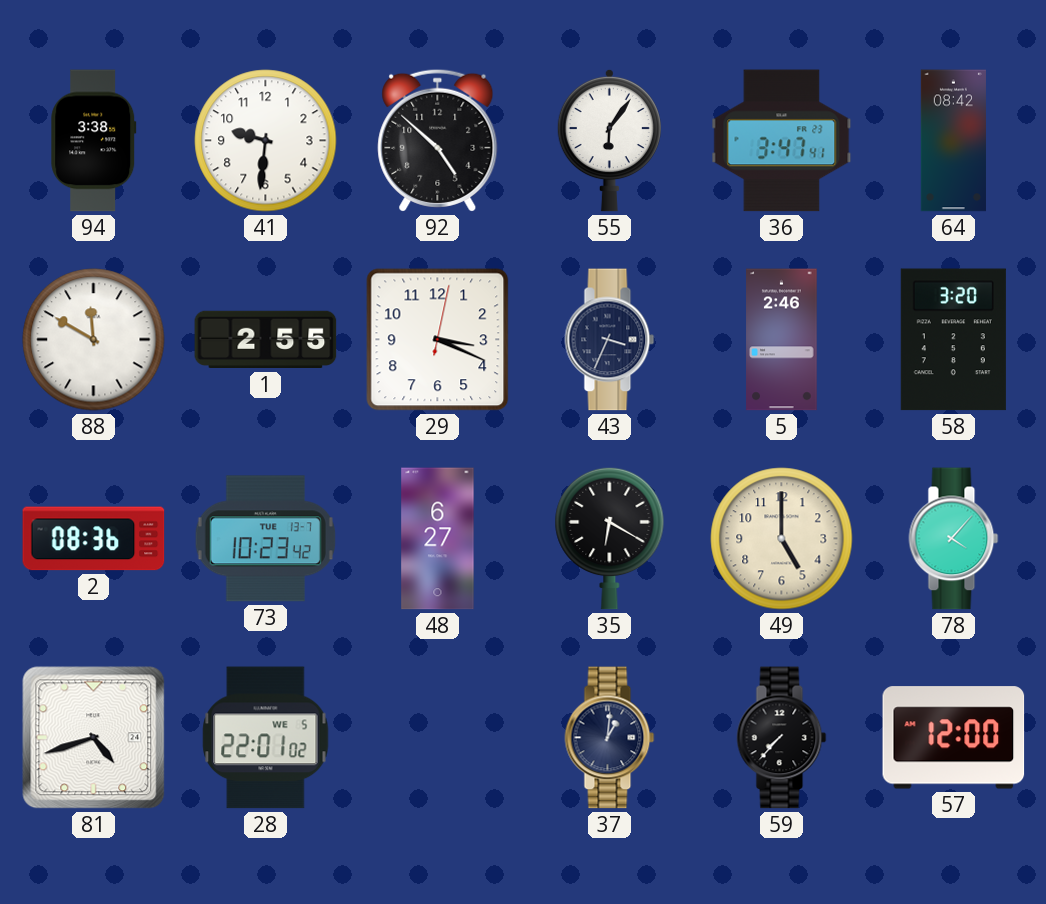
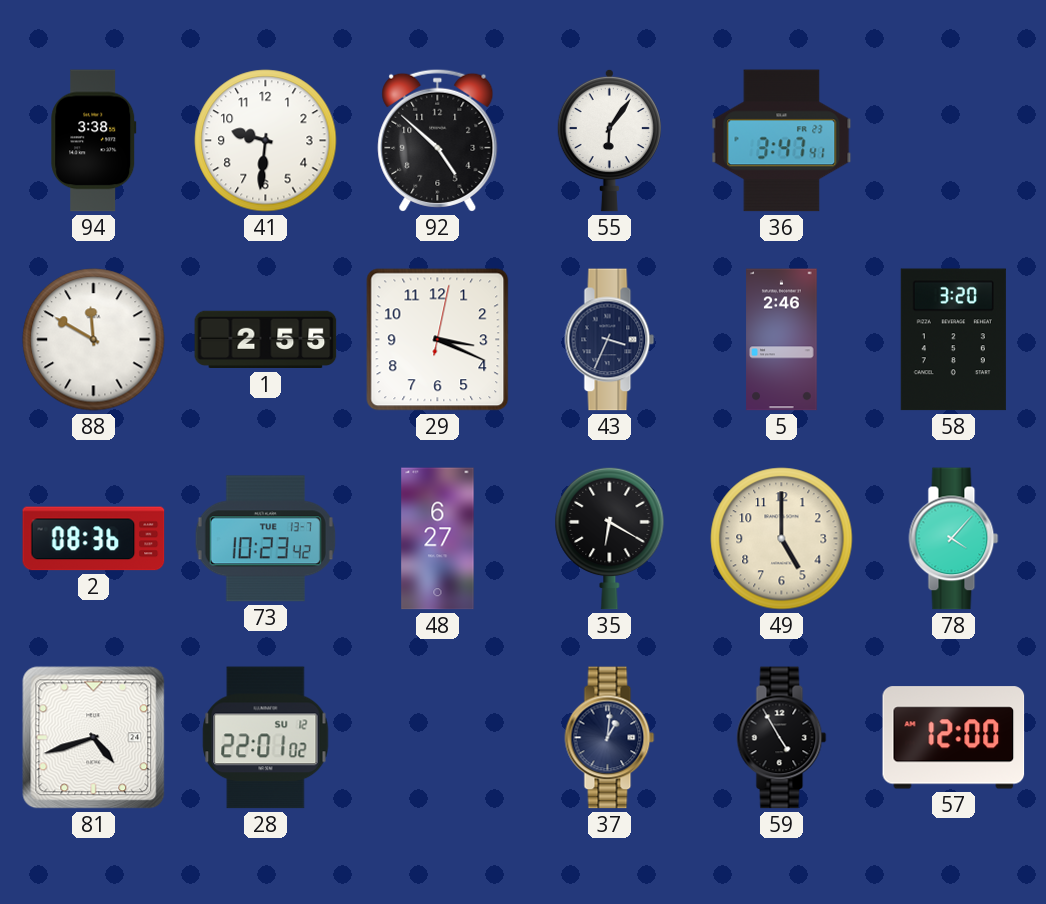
64: 08:42 -> none (953, 141)
28 date: WE 5 -> SU 12 (266, 738)
59: 7:37 -> 4:55 (782, 738)
